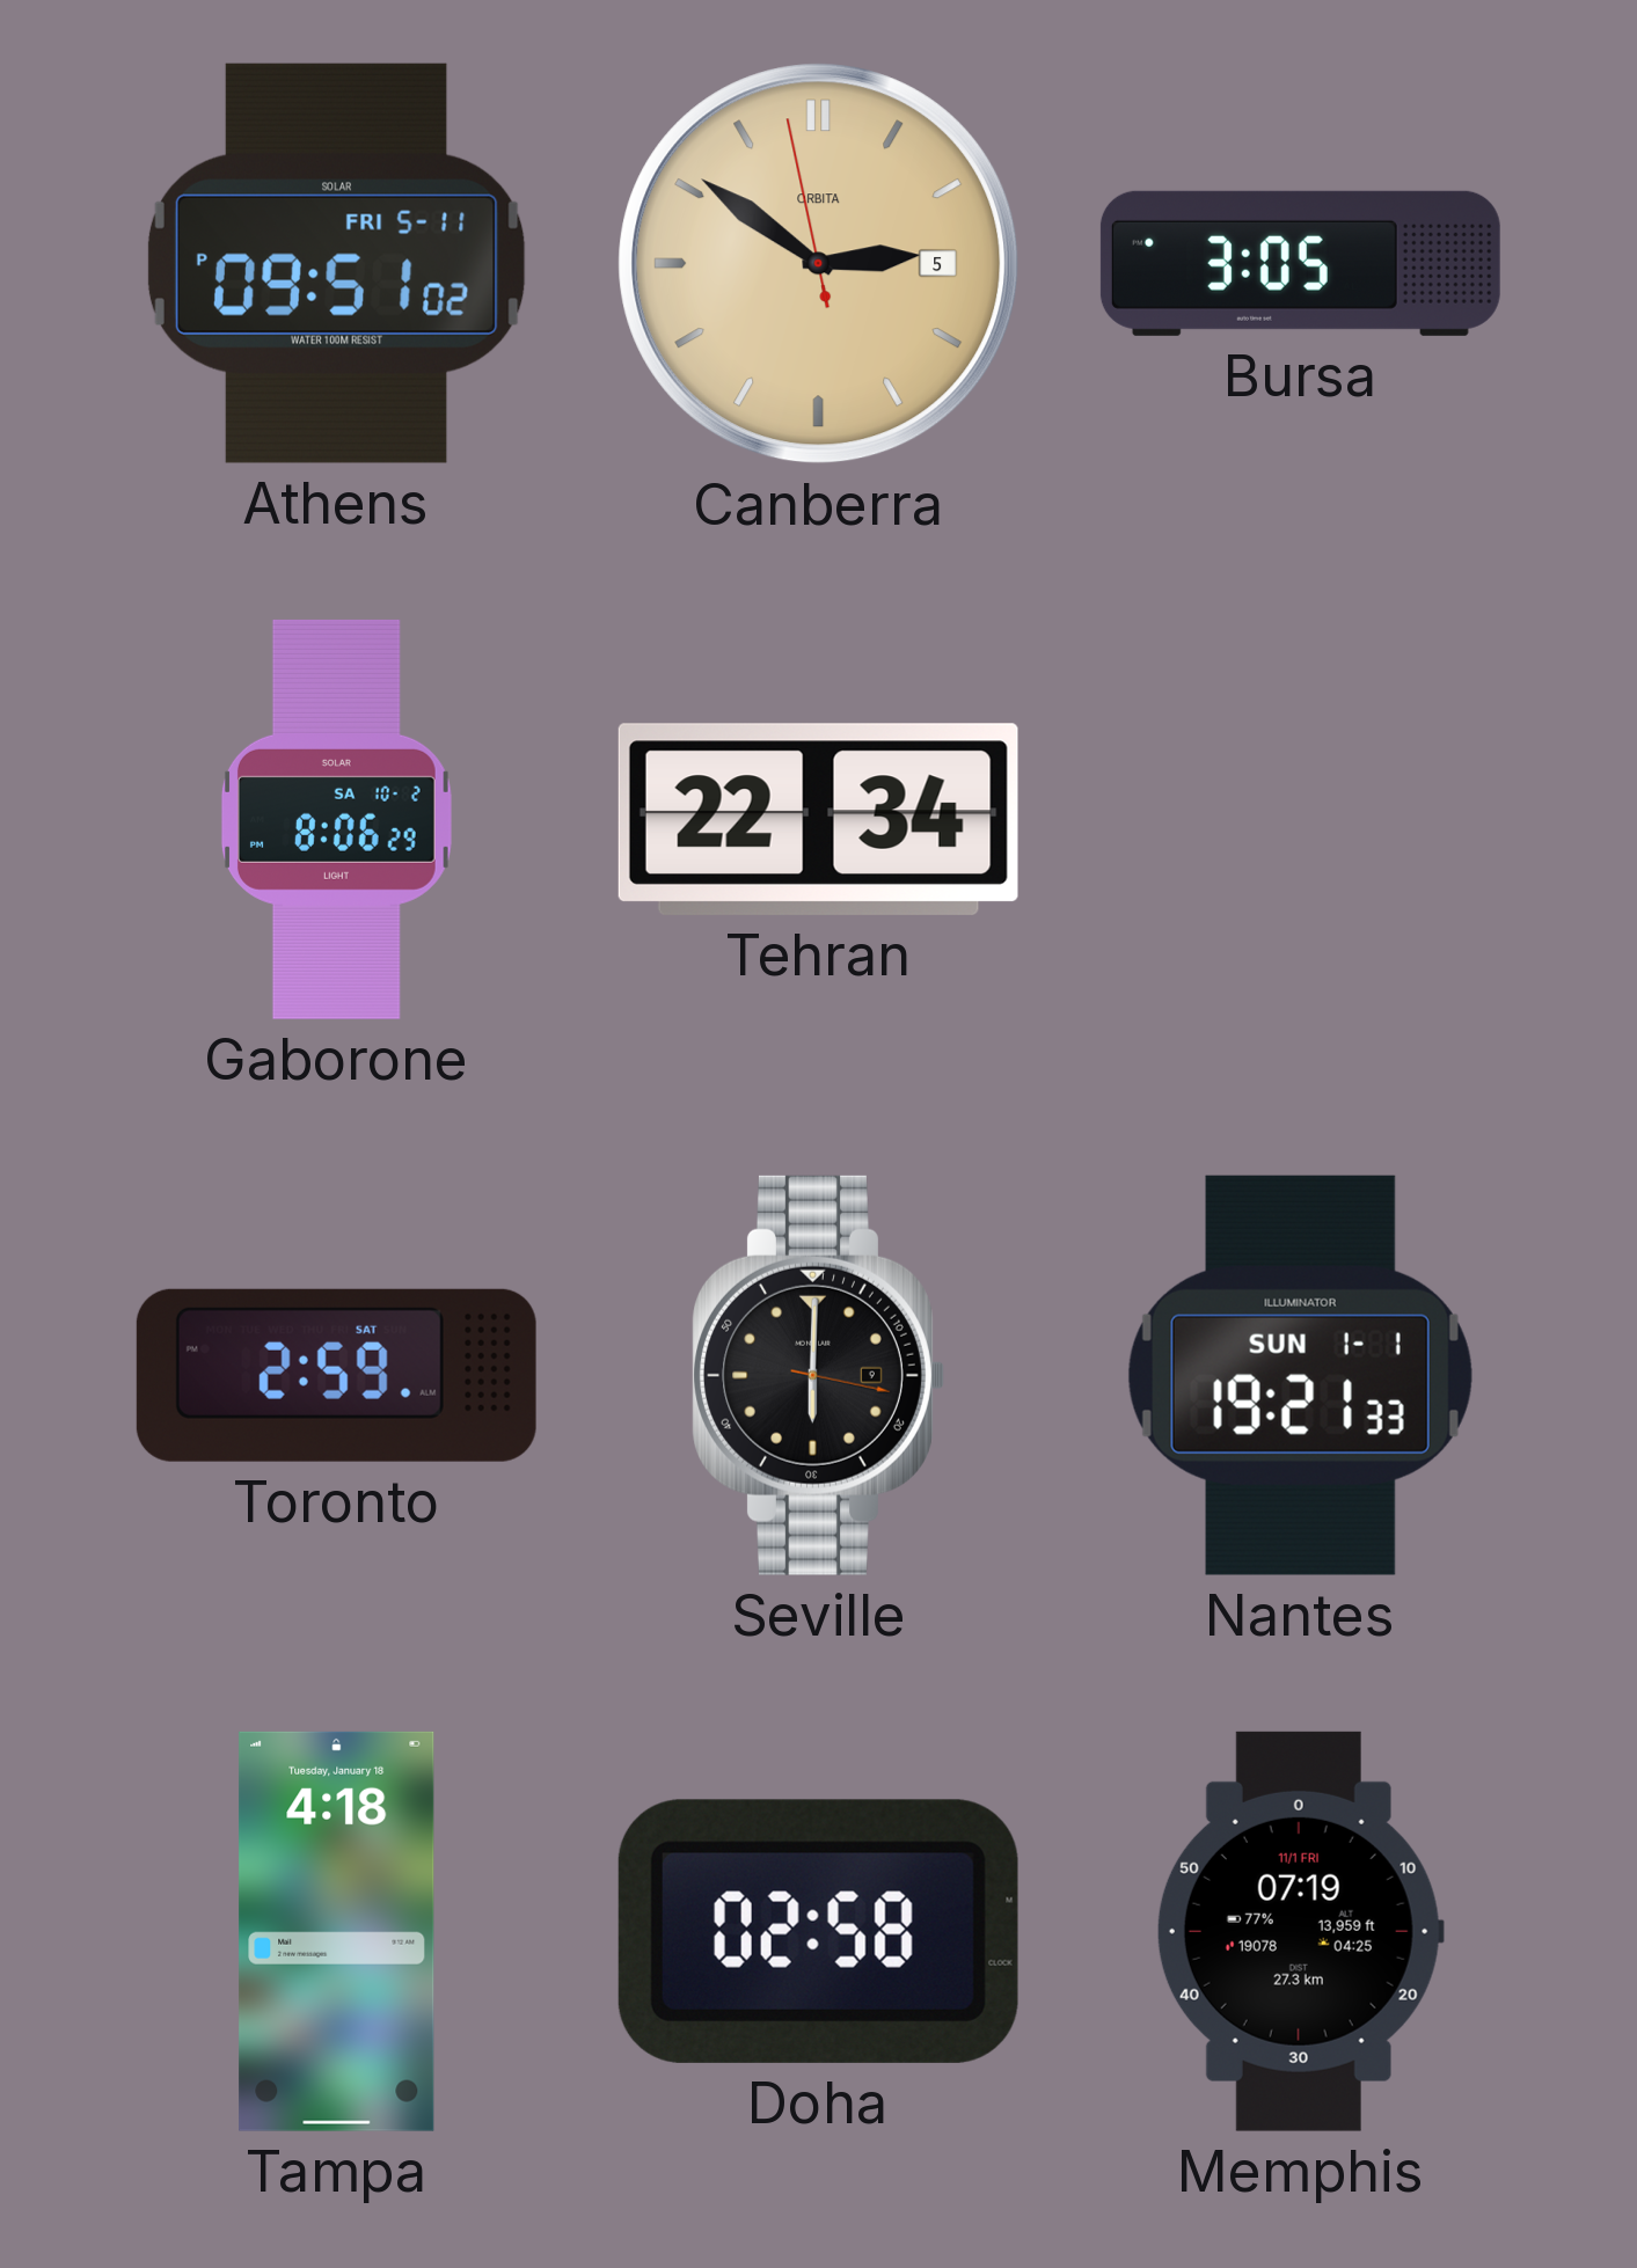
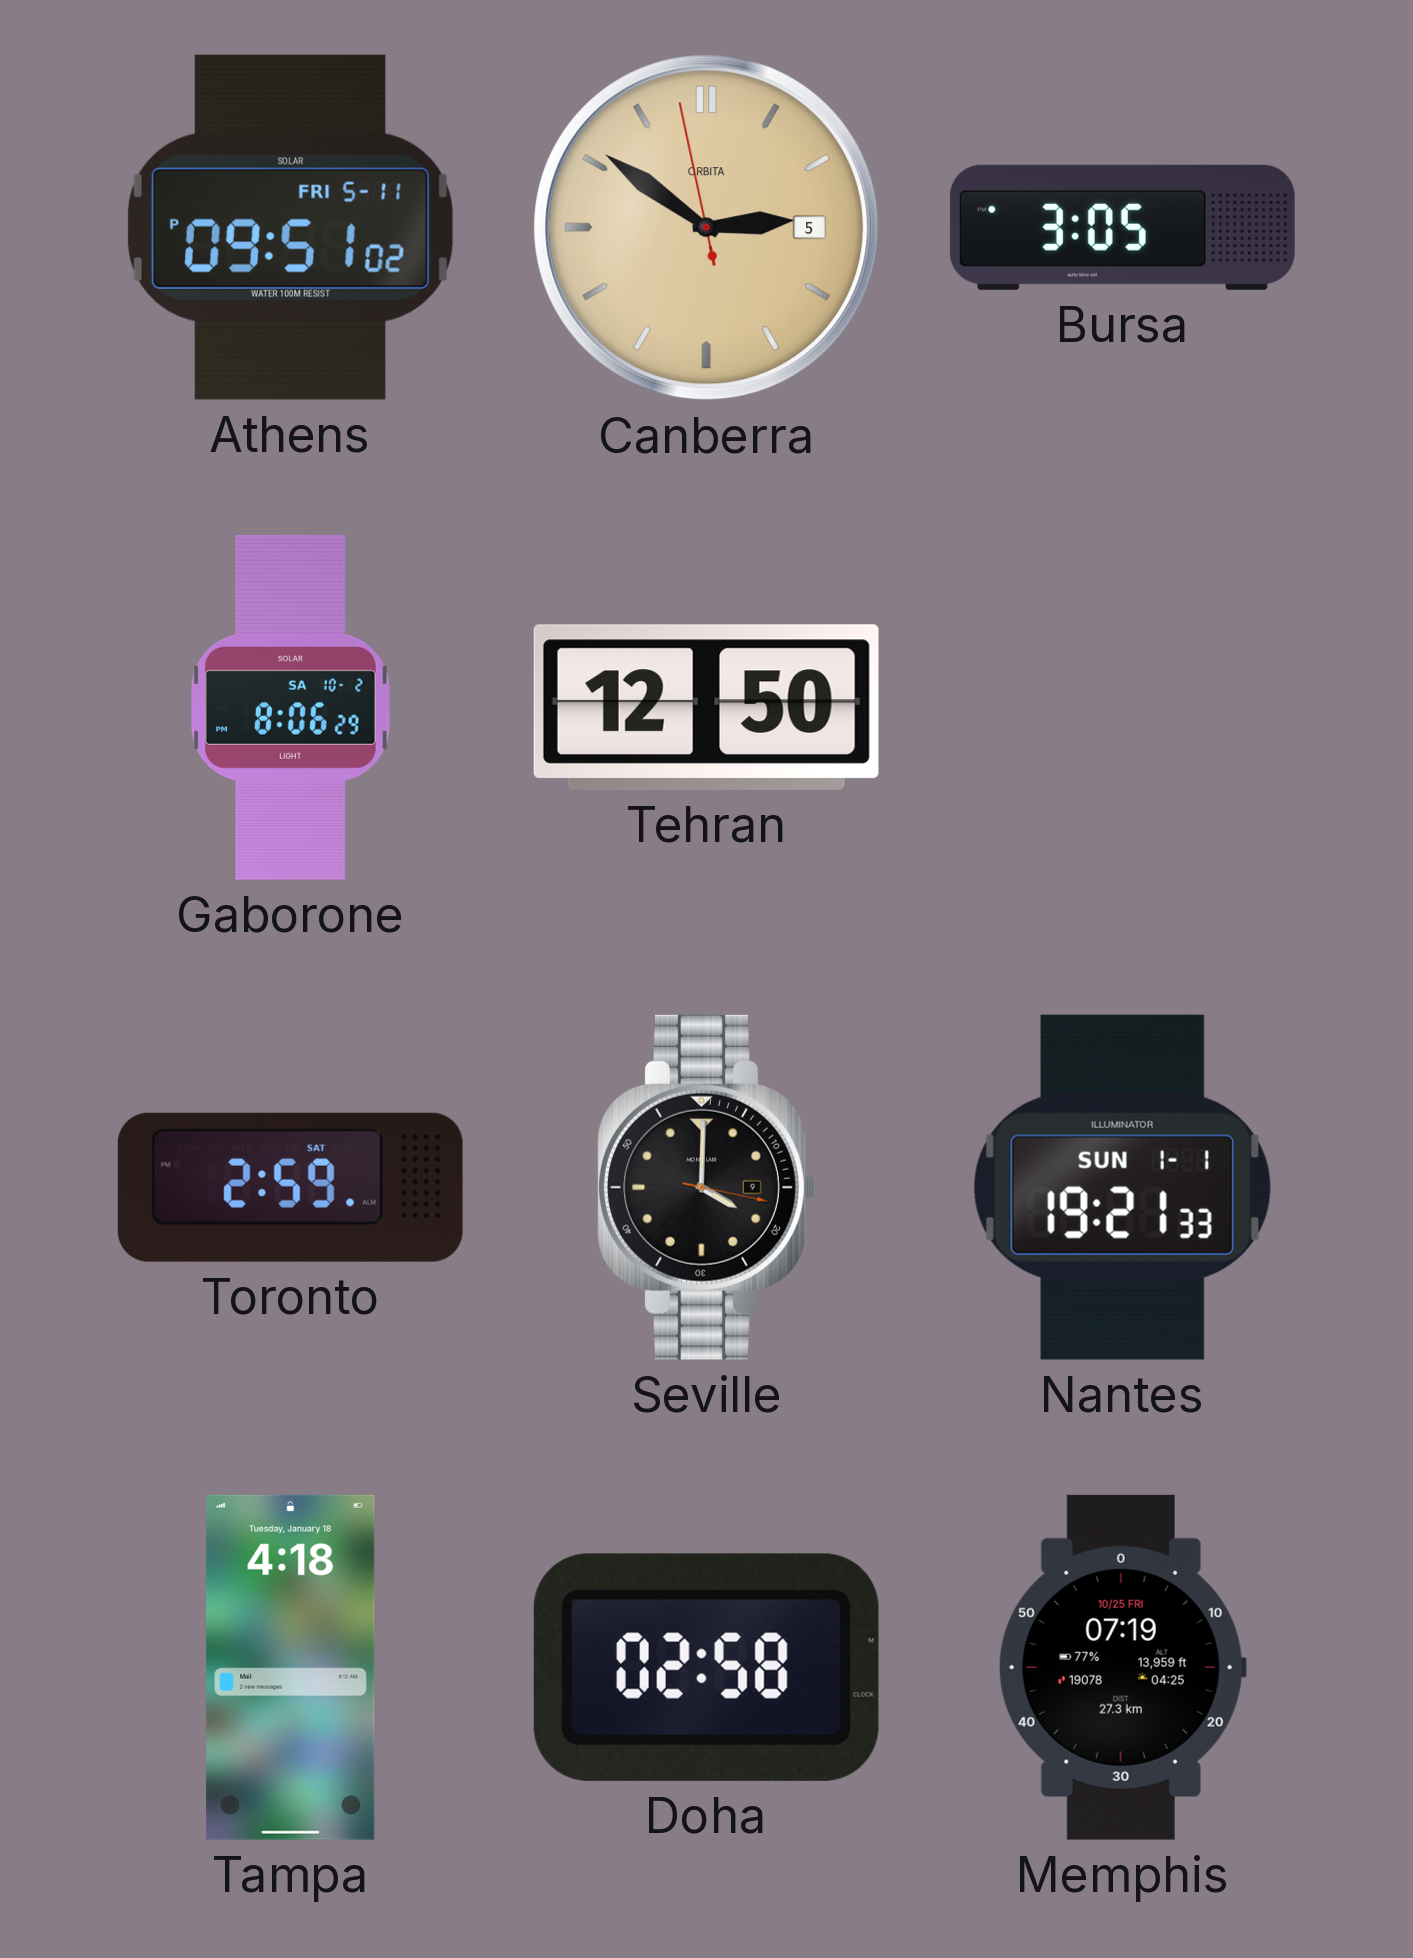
Tehran: 22:34 -> 12:50 (706, 707)
Seville: 6:00 -> 4:00 (706, 1187)
Memphis date: 11/1 FRI -> 10/25 FRI (1122, 1667)
